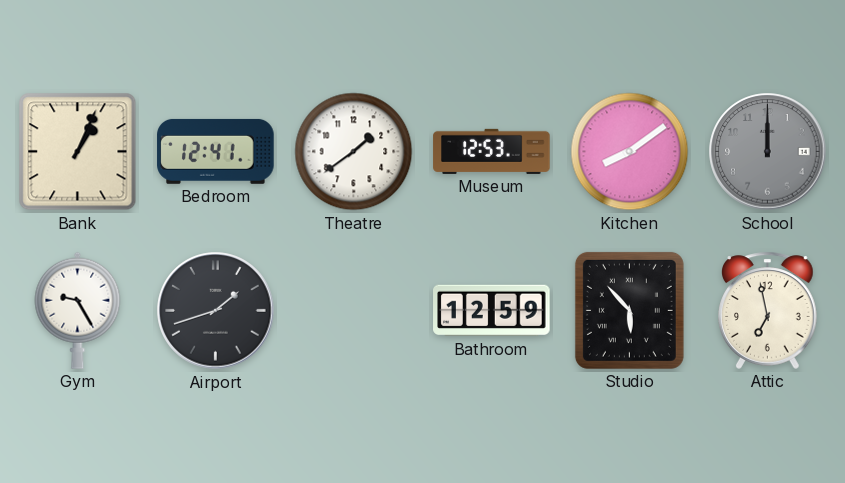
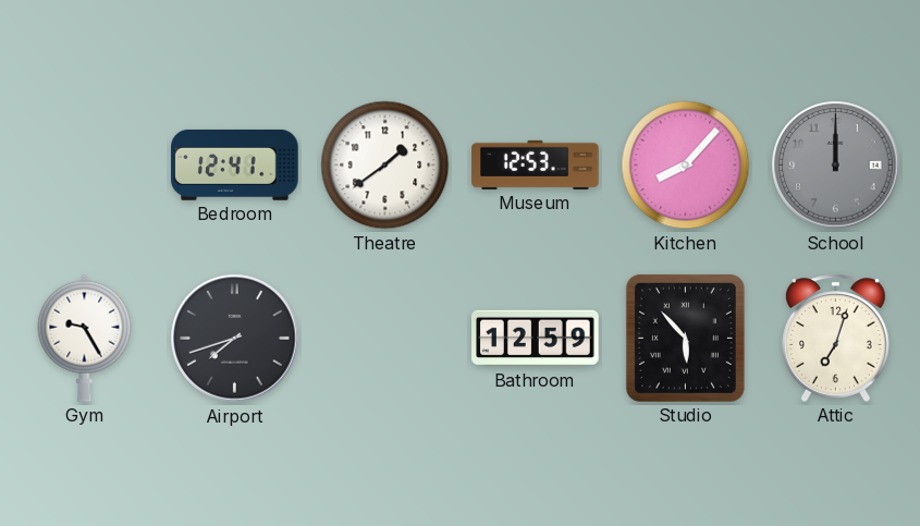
Bank: 1:04 -> none (78, 152)
Kitchen: 8:09 -> 8:07 (686, 166)
Airport: 1:42 -> 7:42 (235, 339)
Attic: 6:58 -> 7:03 (836, 338)
